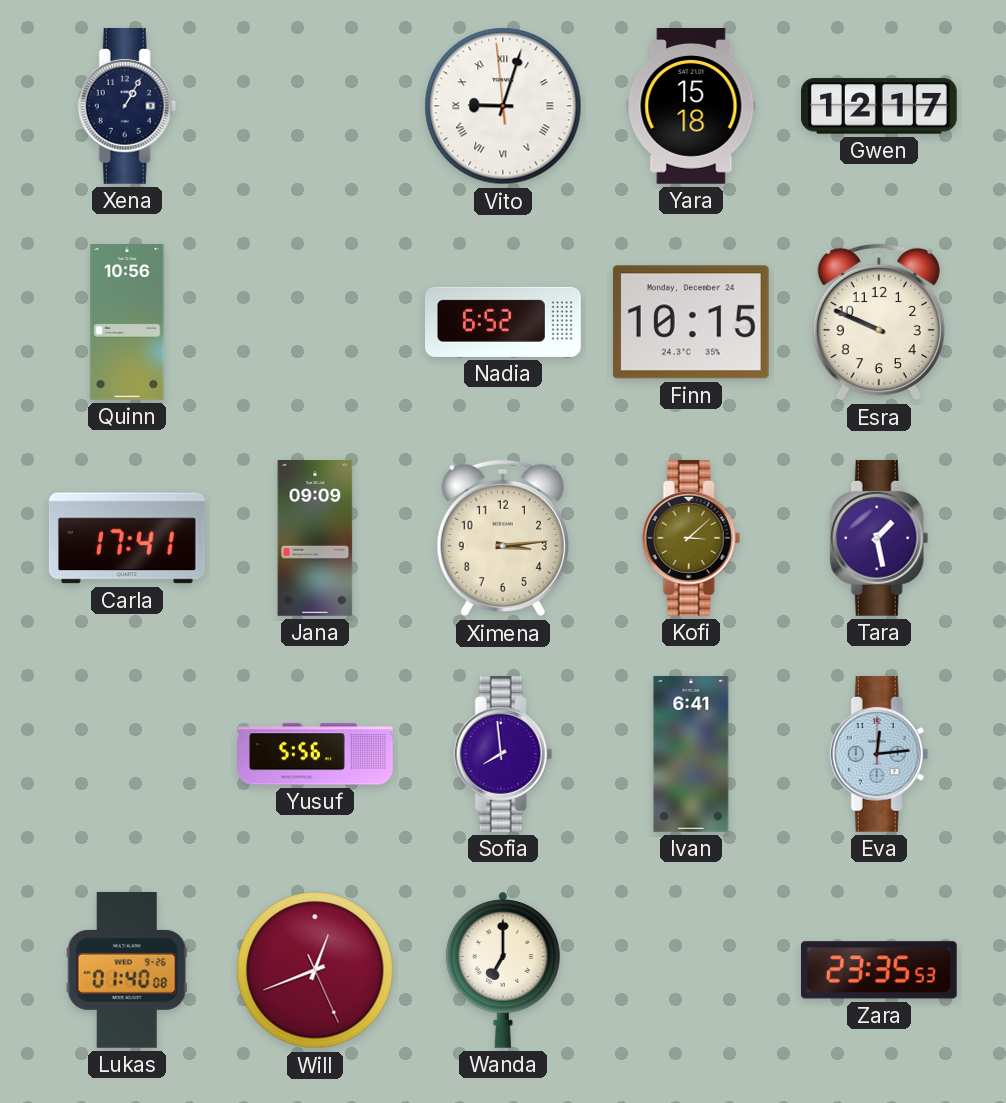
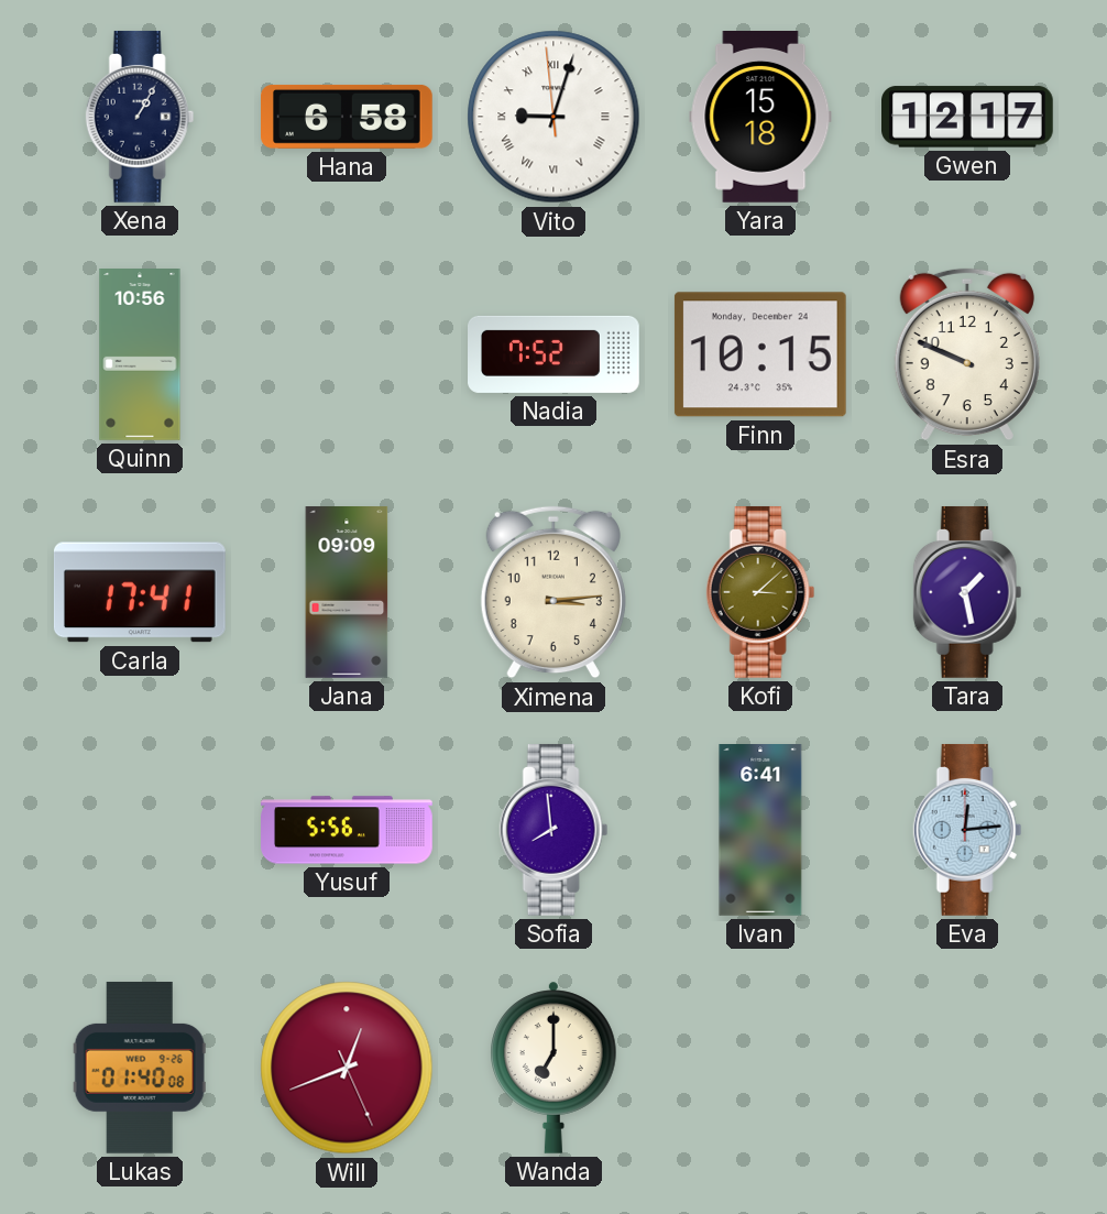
Hana: none -> 6:58 (348, 117)
Nadia: 6:52 -> 7:52 (555, 354)
Zara: 23:35 -> none (879, 970)
